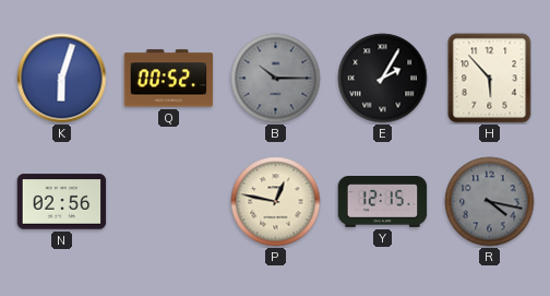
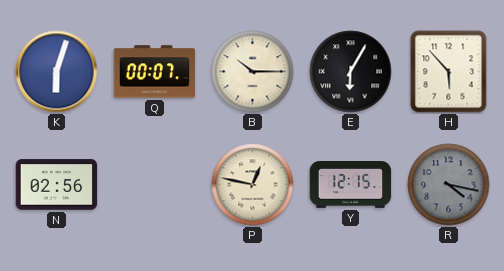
Q: 00:52 -> 00:07 (155, 72)
B dial: grey -> cream (253, 72)
E: 2:05 -> 6:05 (351, 72)
